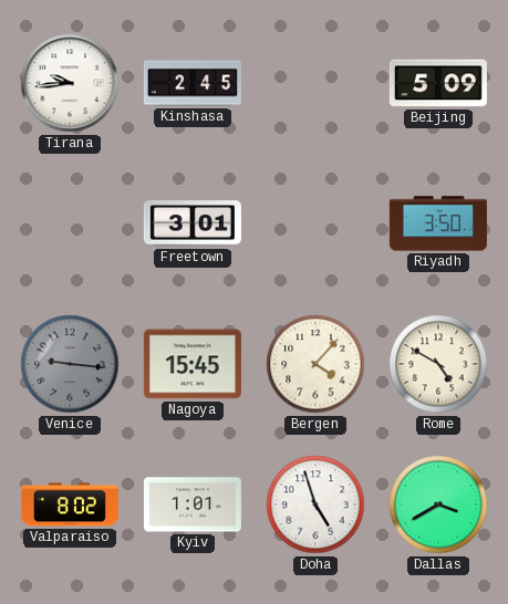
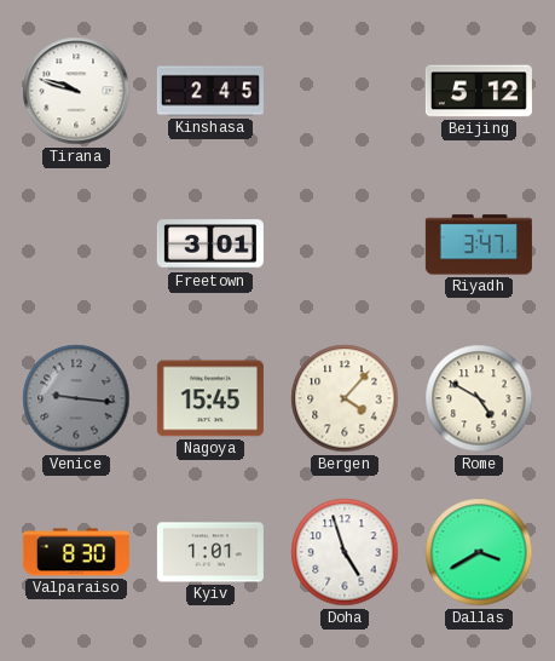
Tirana: 9:44 -> 9:48 (76, 91)
Beijing: 5:09 -> 5:12 (479, 91)
Riyadh: 3:50 -> 3:47 (479, 245)
Valparaiso: 8:02 -> 8:30 (76, 552)
